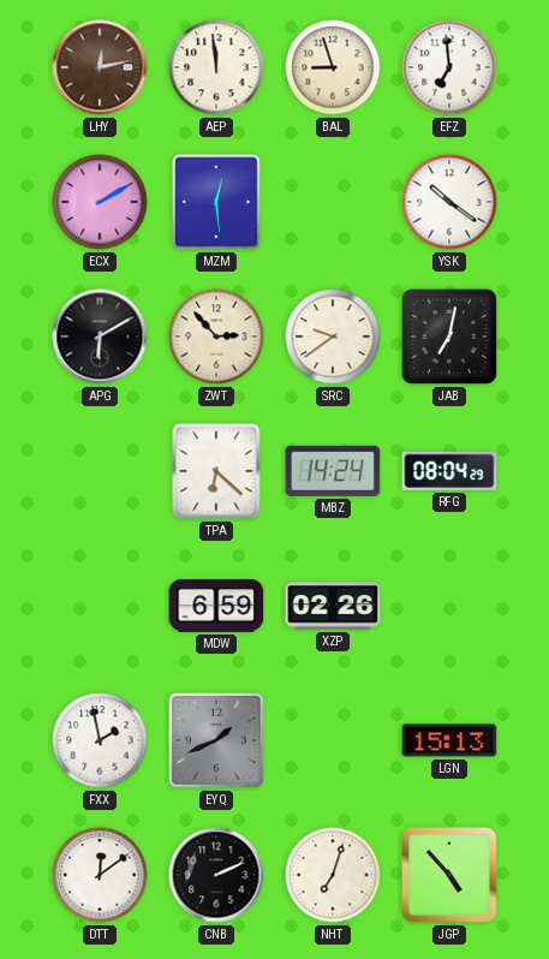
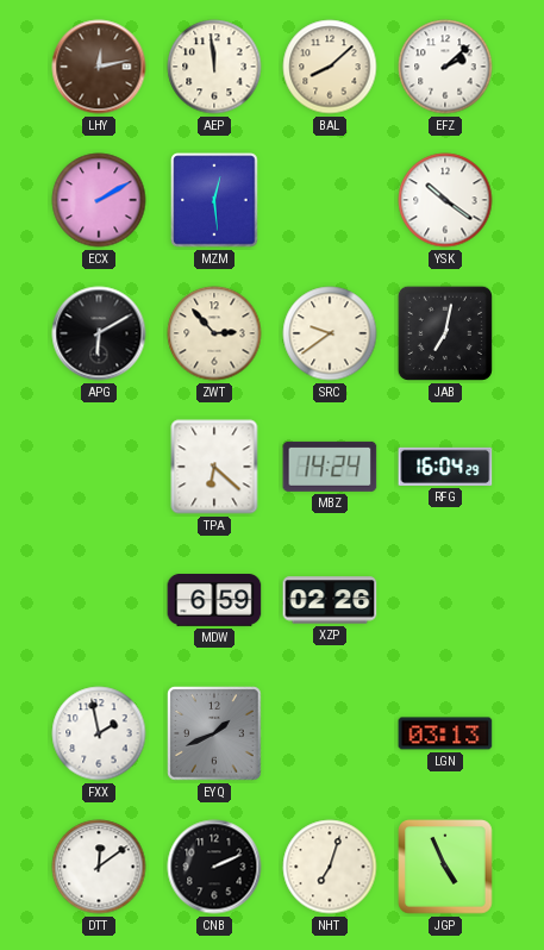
BAL: 8:57 -> 8:08 (330, 67)
EFZ: 6:59 -> 2:08 (445, 67)
RFG: 08:04 -> 16:04 (445, 467)
LGN: 15:13 -> 03:13 (445, 733)
JGP: 4:53 -> 4:56 (445, 867)
